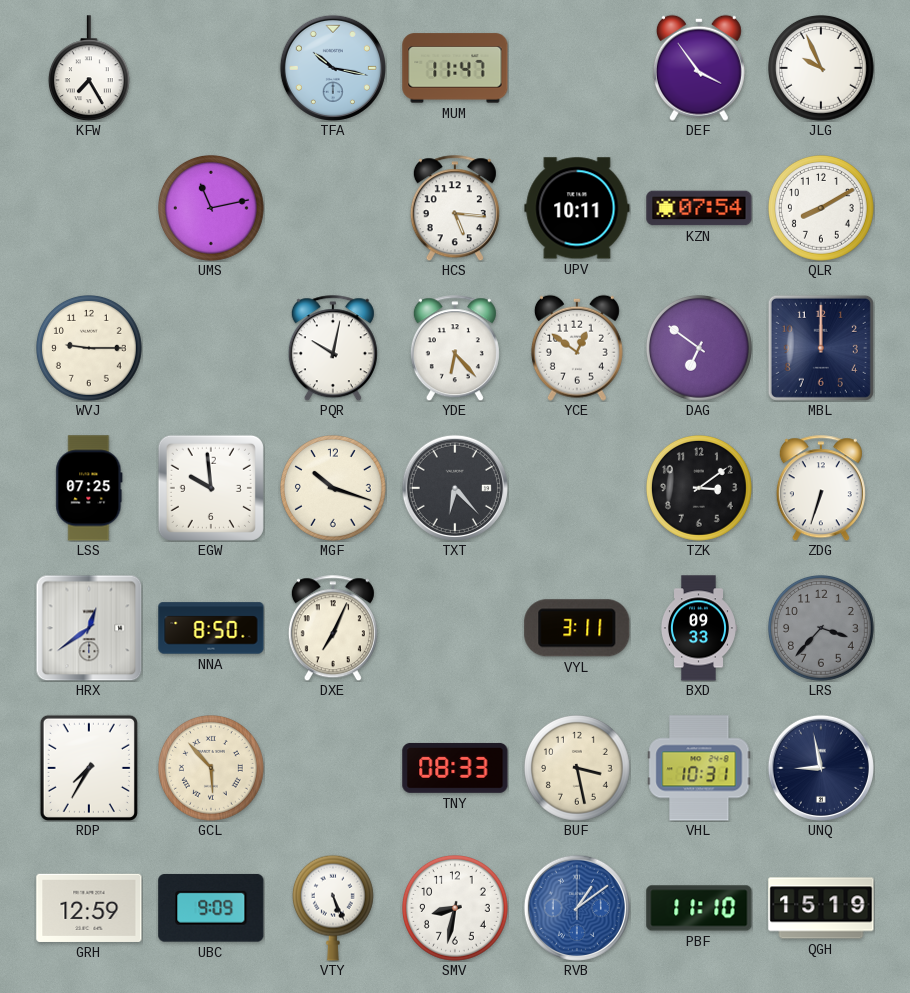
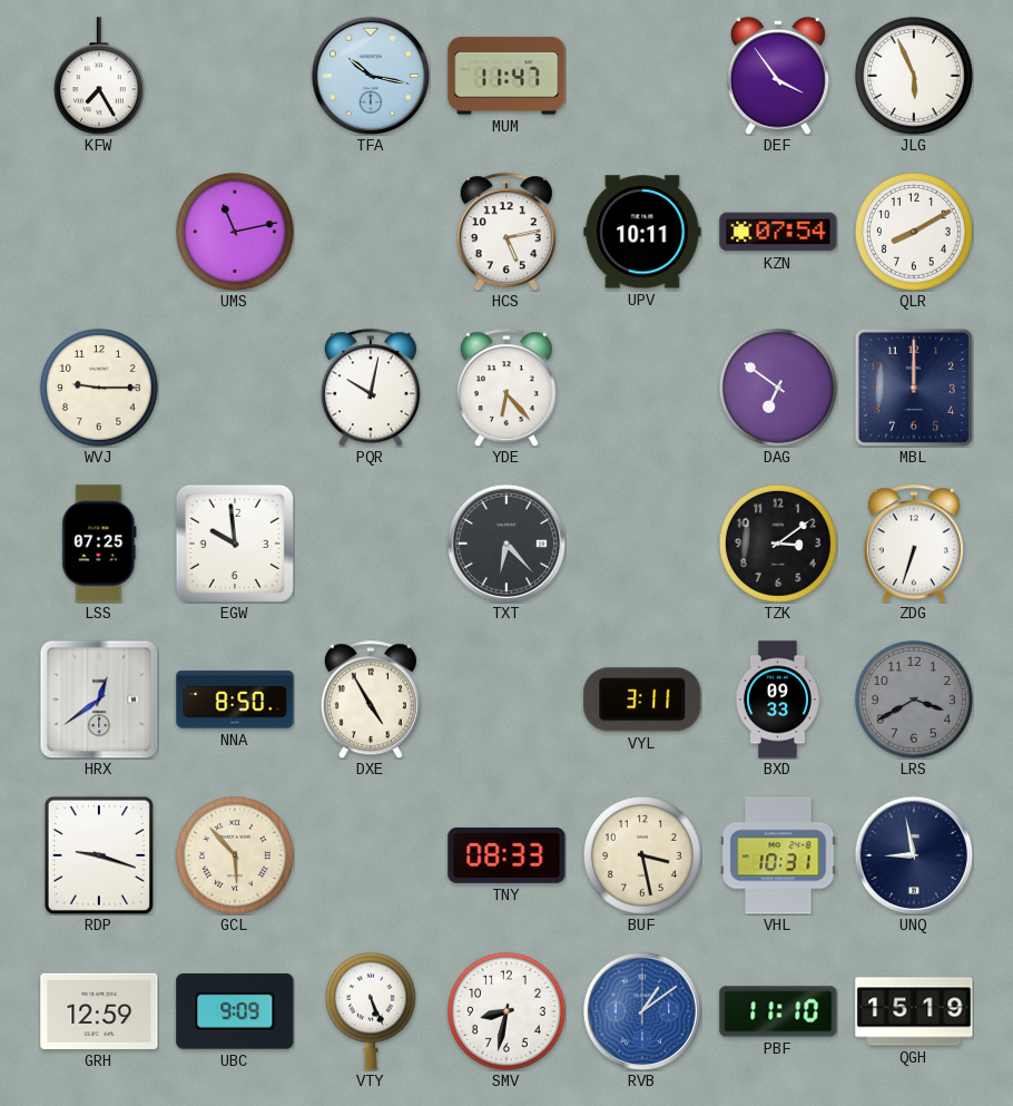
JLG: 9:56 -> 5:56 (915, 77)
HCS: 5:16 -> 5:13 (506, 232)
YCE: 12:51 -> none (577, 348)
MGF: 10:18 -> none (334, 489)
DXE: 7:04 -> 4:55 (371, 699)
LRS: 3:37 -> 3:40 (915, 701)
RDP: 7:35 -> 9:18 (99, 855)
